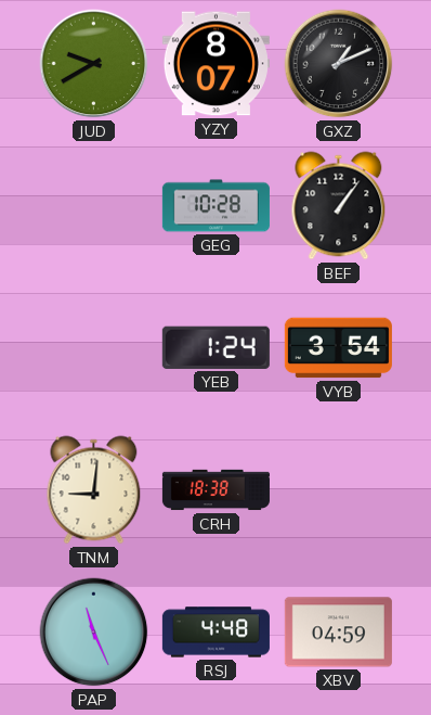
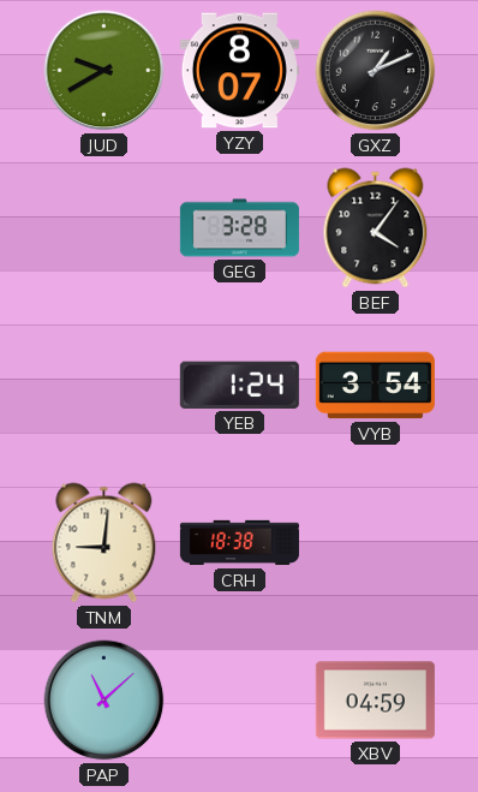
GEG: 10:28 -> 3:28 (239, 228)
BEF: 1:06 -> 4:06 (376, 228)
PAP: 11:26 -> 11:08 (104, 701)
RSJ: 4:48 -> none (216, 633)
